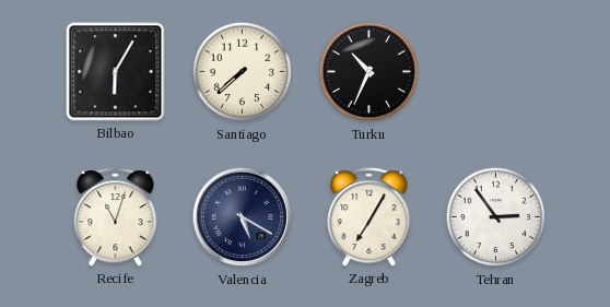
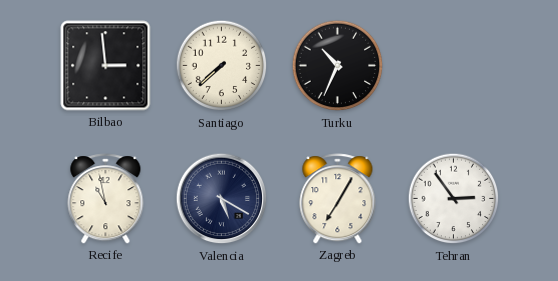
Bilbao: 6:05 -> 2:59 (106, 66)
Recife: 11:03 -> 10:58 (106, 199)
